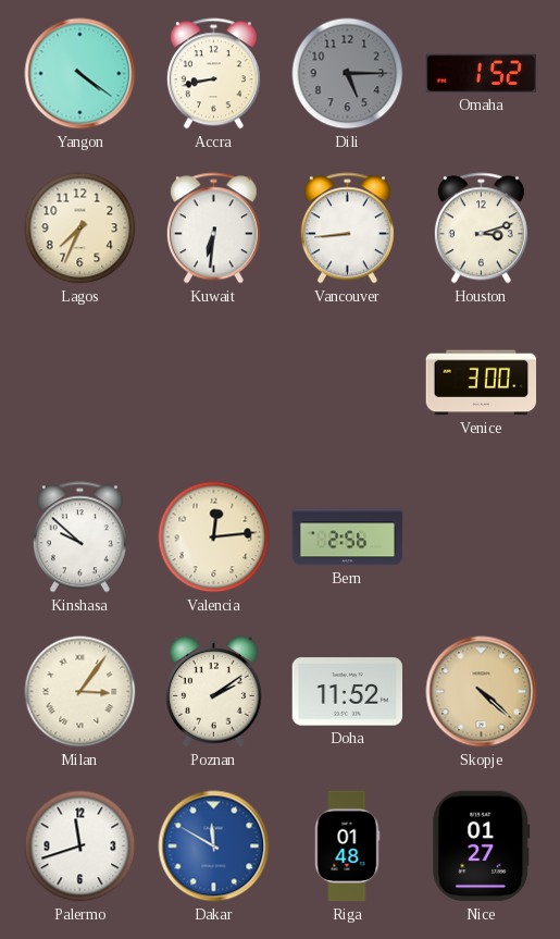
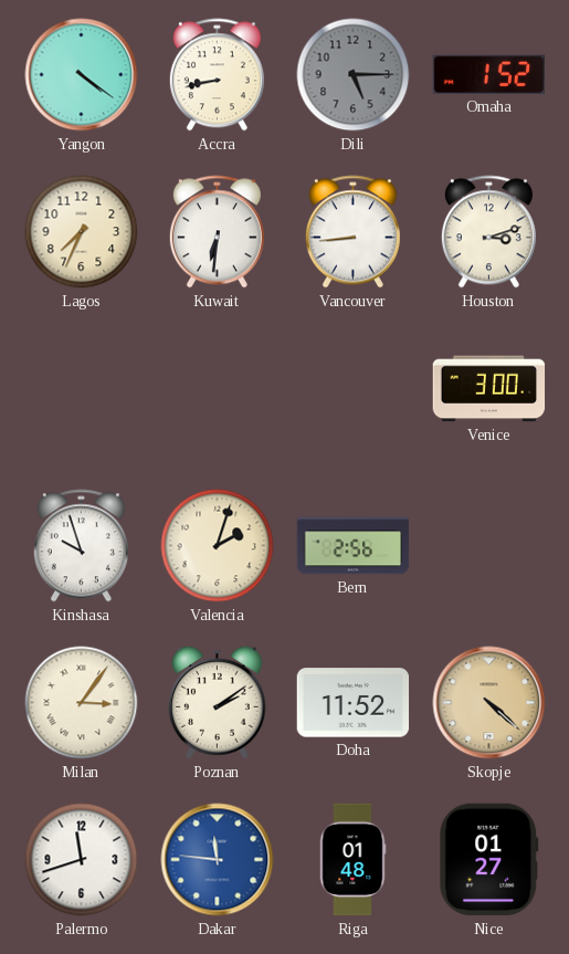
Kinshasa: 9:52 -> 9:57 (81, 546)
Valencia: 12:14 -> 2:03 (218, 546)
Dakar: 11:50 -> 11:46 (218, 860)
